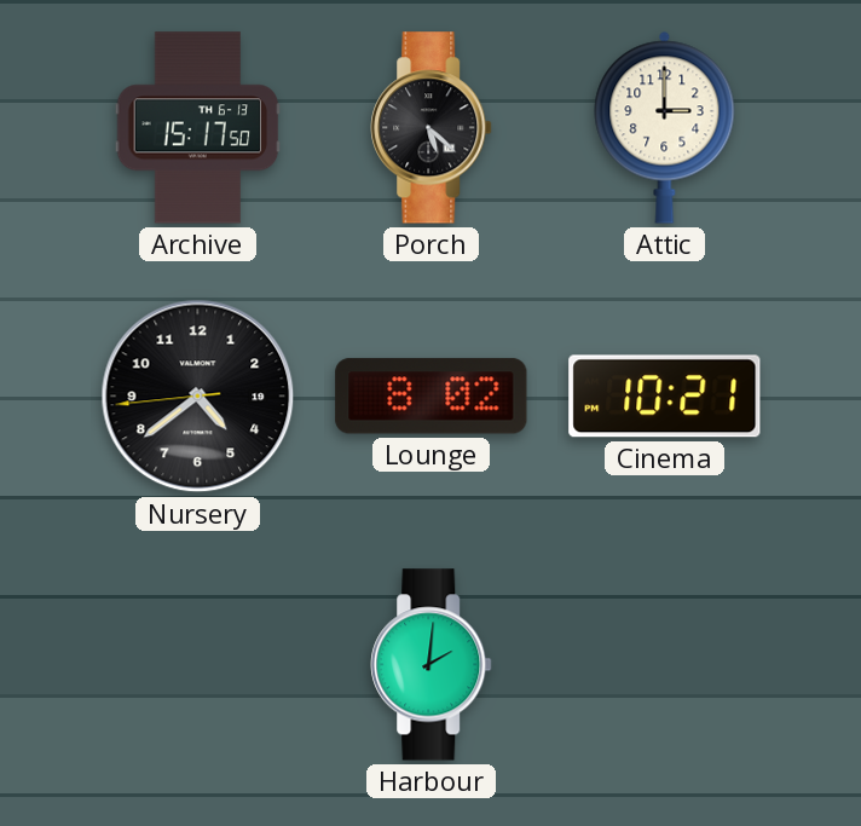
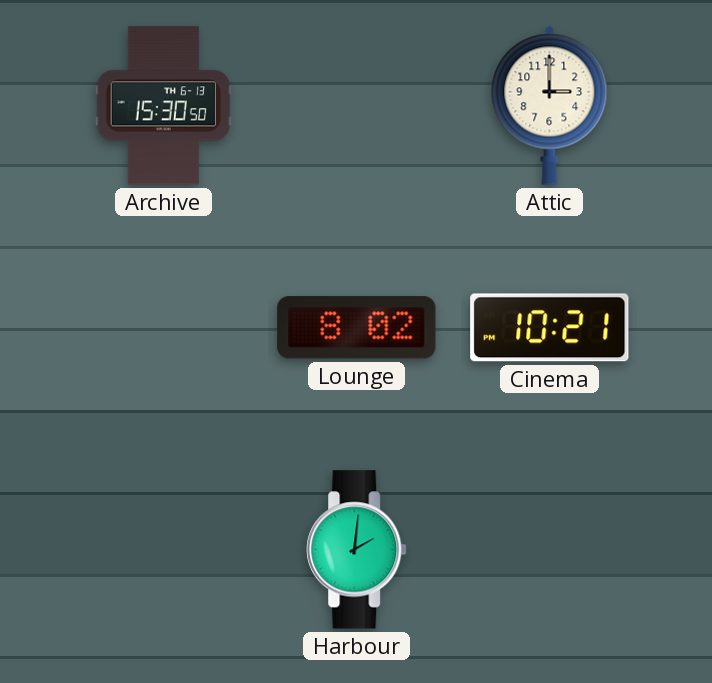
Archive: 15:17 -> 15:30 (164, 106)
Porch: 5:22 -> none (432, 128)
Nursery: 4:38 -> none (198, 397)
